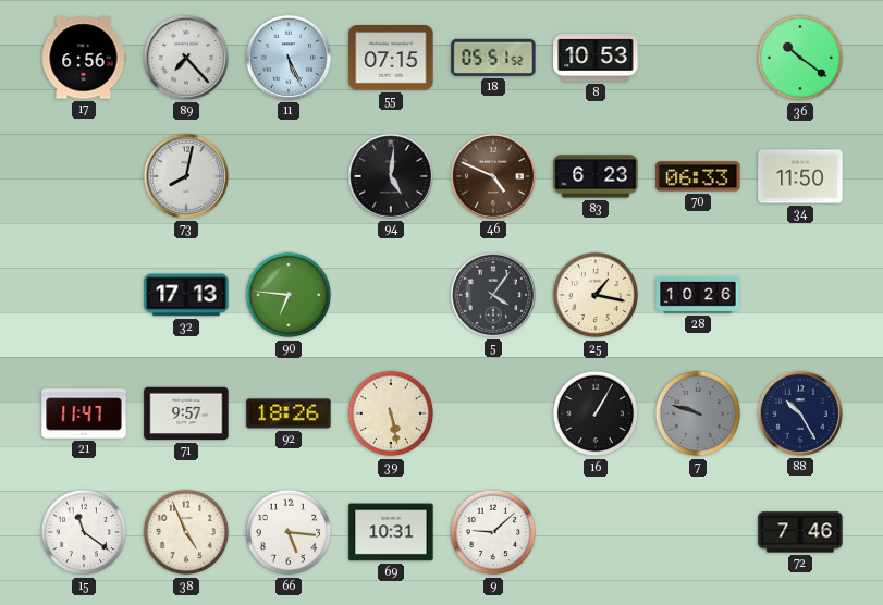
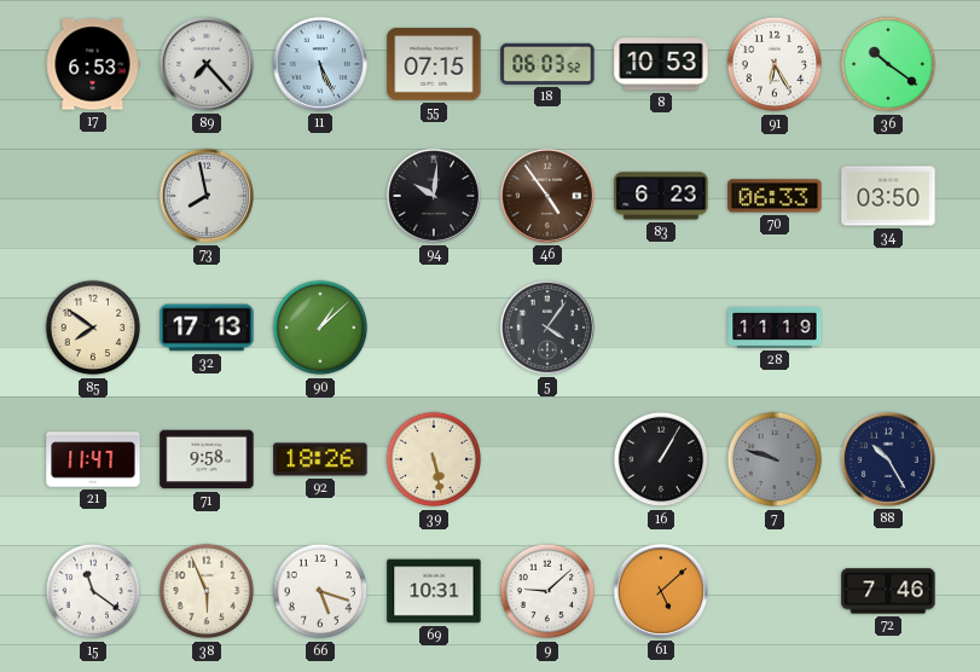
17: 6:56 -> 6:53 (93, 64)
18: 05:51 -> 06:03 (547, 64)
91: none -> 6:25 (775, 64)
73: 8:02 -> 7:58 (207, 196)
94: 5:01 -> 10:01 (434, 196)
46: 4:49 -> 4:54 (547, 196)
34: 11:50 -> 03:50 (888, 196)
85: none -> 7:51 (93, 328)
90: 6:46 -> 1:08 (320, 328)
25: 1:17 -> none (596, 295)
28: 10:26 -> 11:19 (775, 328)
71: 9:57 -> 9:58 (207, 459)
38: 4:56 -> 5:56 (207, 591)
66: 5:16 -> 5:18 (320, 591)
61: none -> 5:08 (661, 591)
